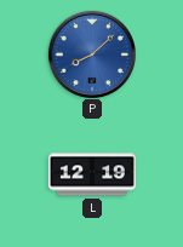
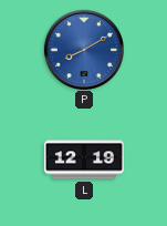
P: 8:08 -> 8:10 (83, 49)
